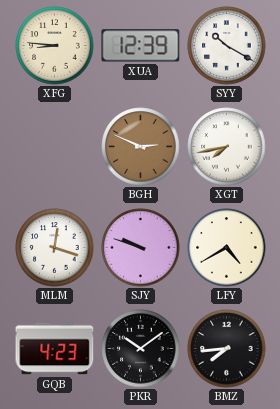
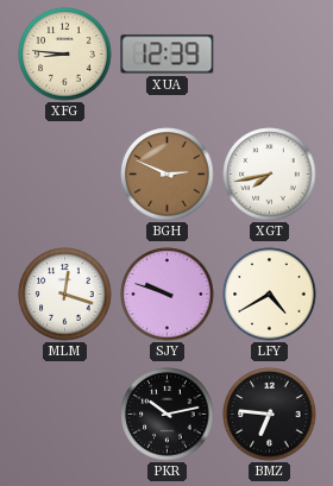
SYY: 10:20 -> none (227, 46)
GQB: 4:23 -> none (55, 349)
PKR: 10:09 -> 10:13 (168, 415)
BMZ: 7:44 -> 6:46 (270, 415)
